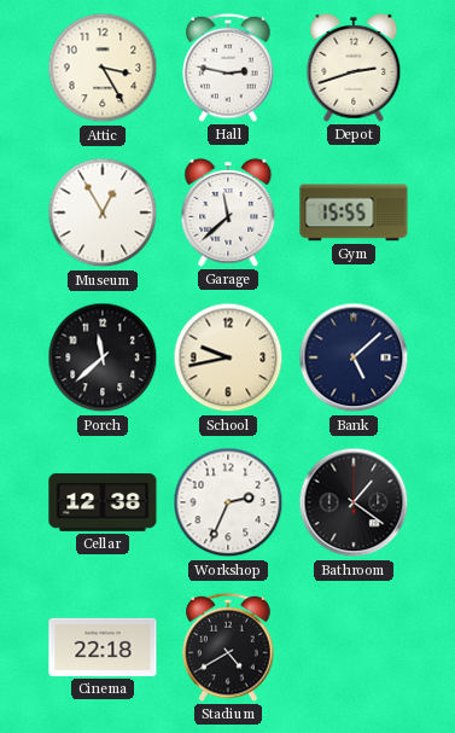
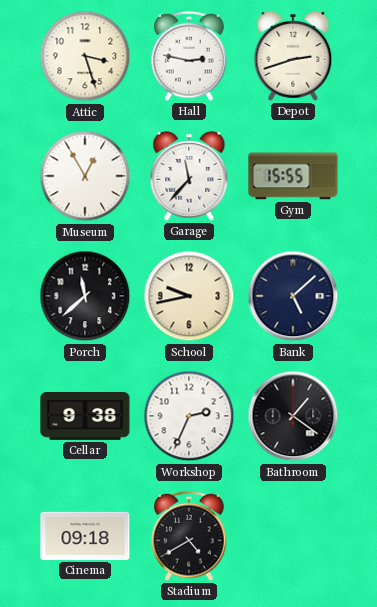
Attic: 3:25 -> 3:27 (85, 56)
Garage: 11:38 -> 11:37 (189, 176)
Cellar: 12:38 -> 9:38 (85, 416)
Cinema: 22:18 -> 09:18 (85, 536)
